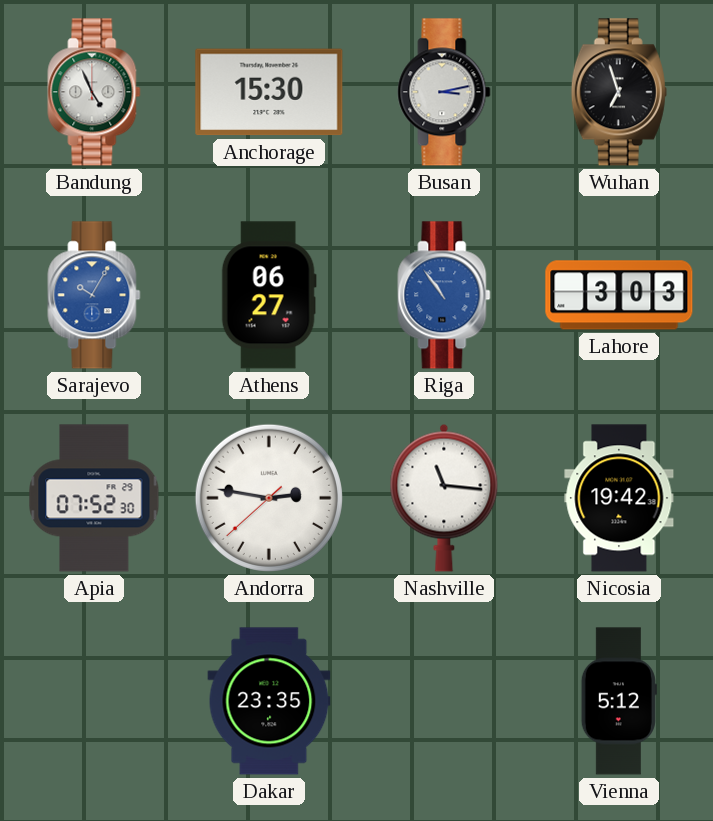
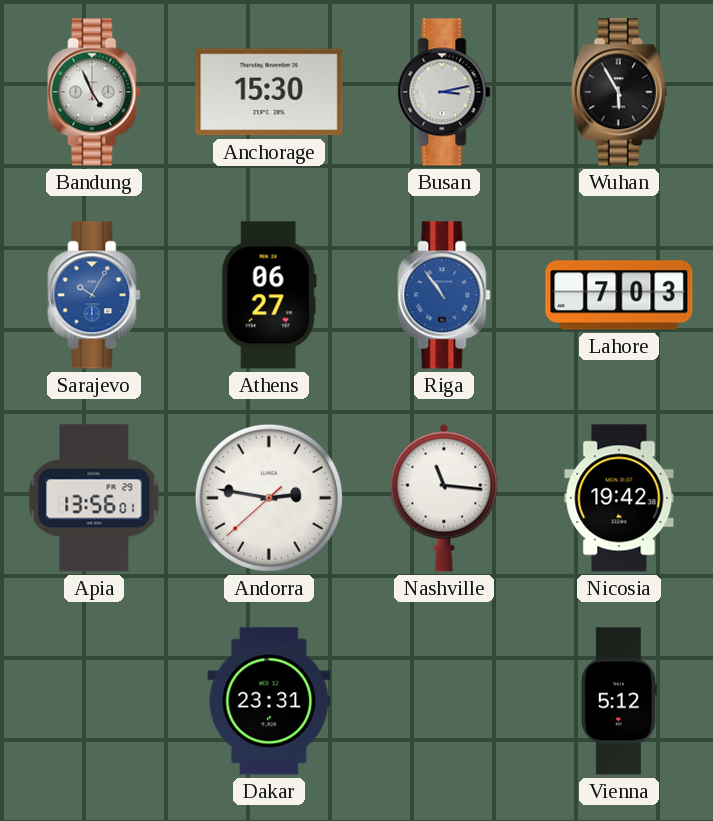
Wuhan: 6:57 -> 5:55 (619, 92)
Lahore: 3:03 -> 7:03 (619, 295)
Apia: 07:52 -> 13:56 (94, 498)
Dakar: 23:35 -> 23:31 (269, 701)
